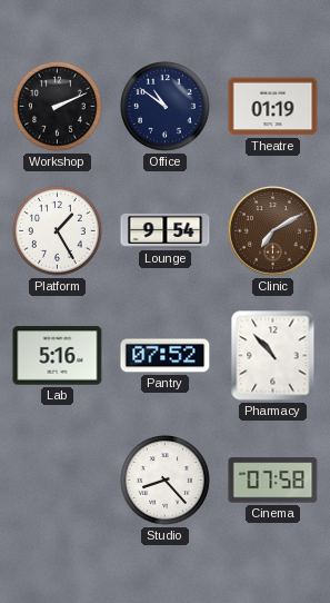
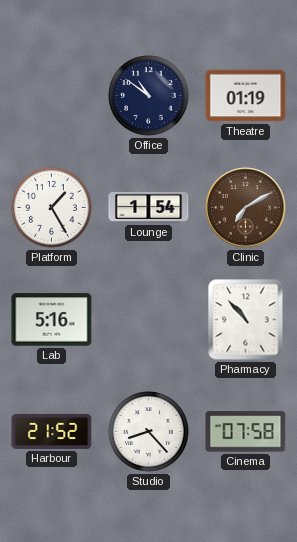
Workshop: 2:11 -> none (58, 107)
Lounge: 9:54 -> 1:54 (149, 207)
Pantry: 07:52 -> none (166, 356)
Harbour: none -> 21:52 (52, 431)
